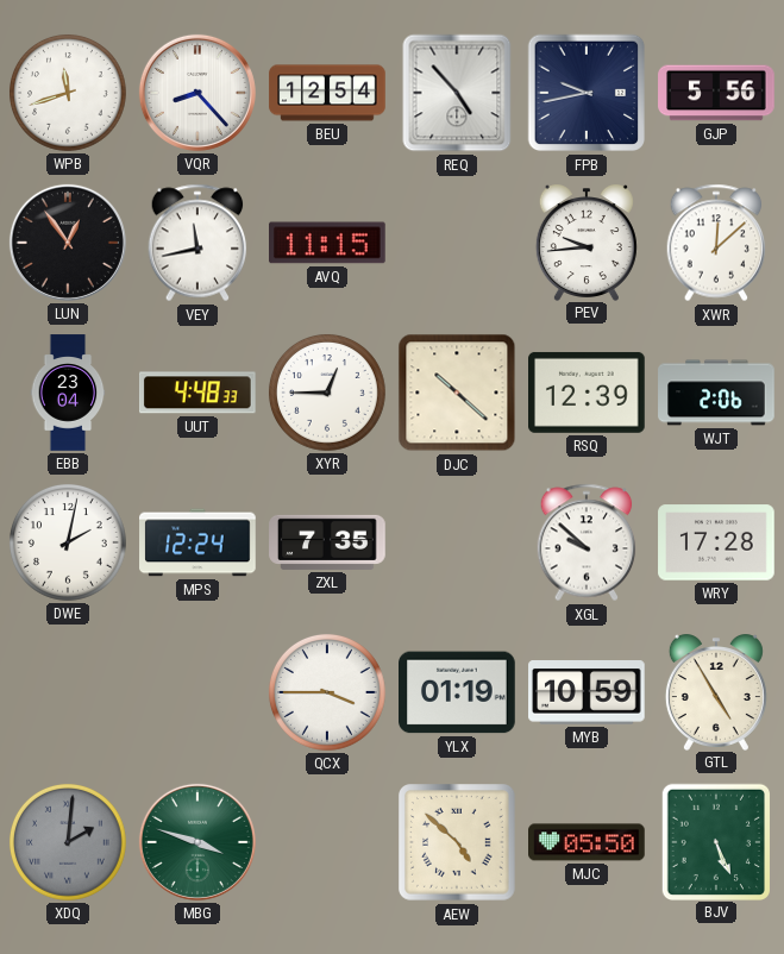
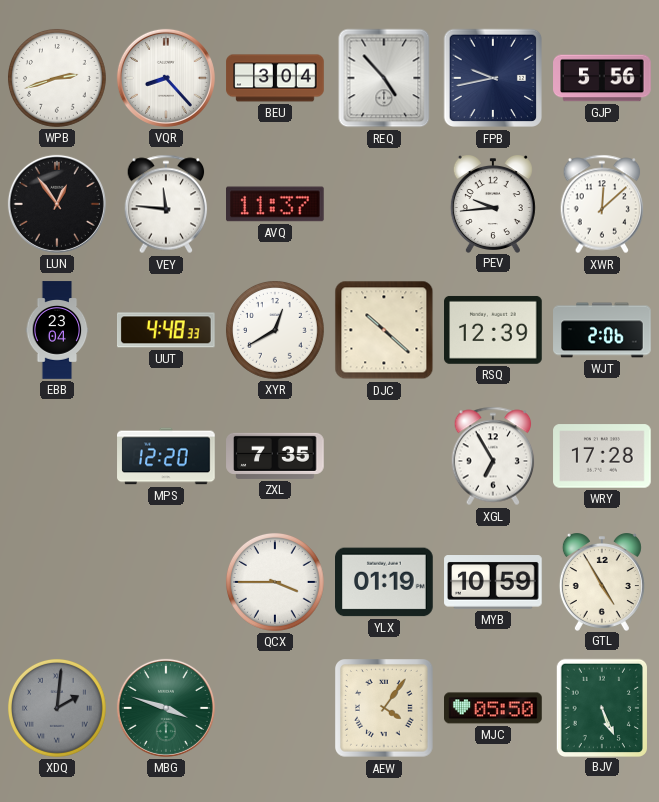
WPB: 11:42 -> 2:42 (57, 78)
BEU: 12:54 -> 3:04 (275, 78)
VEY: 11:43 -> 11:46 (166, 204)
AVQ: 11:15 -> 11:37 (276, 204)
XYR: 12:45 -> 12:40 (275, 330)
DWE: 2:02 -> none (68, 542)
MPS: 12:24 -> 12:20 (166, 456)
XGL: 9:52 -> 6:55 (493, 456)
AEW: 4:52 -> 4:06 (385, 709)
